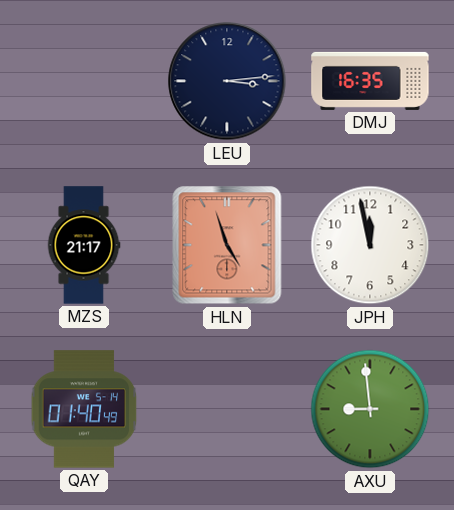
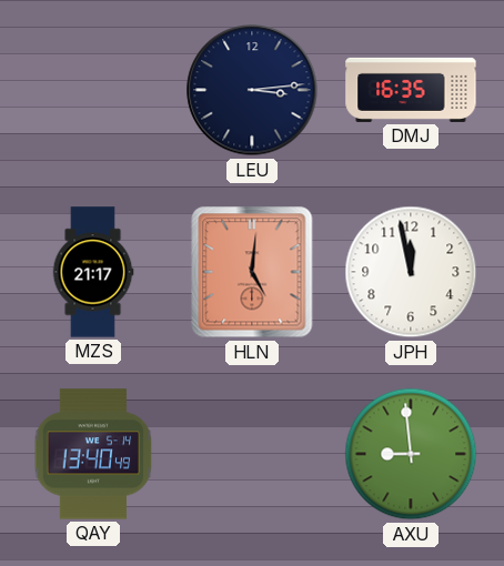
HLN: 4:57 -> 5:01 (252, 272)
QAY: 01:40 -> 13:40 (93, 454)
